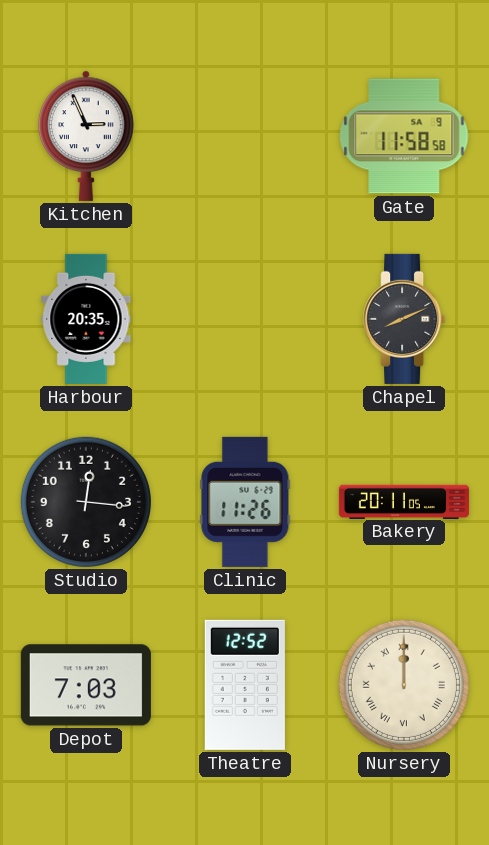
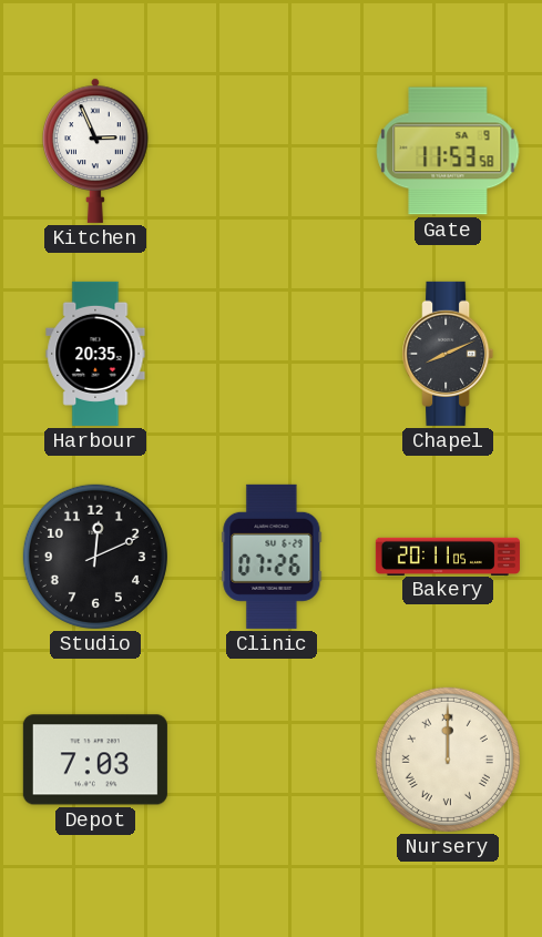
Gate: 11:58 -> 11:53 (448, 151)
Studio: 12:16 -> 12:11 (95, 557)
Clinic: 11:26 -> 07:26 (272, 557)
Theatre: 12:52 -> none (245, 685)
